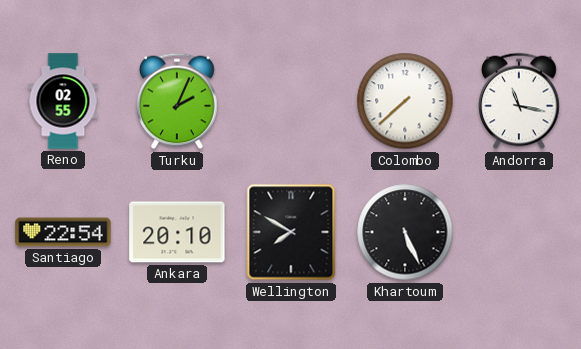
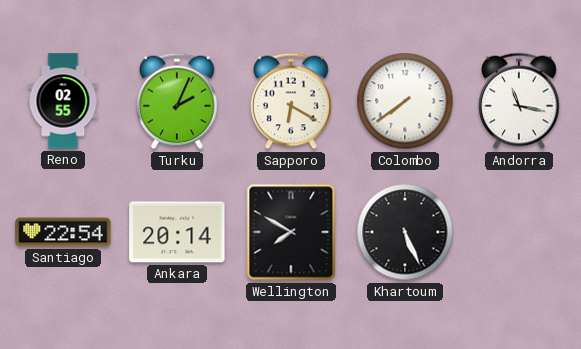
Sapporo: none -> 6:20 (291, 101)
Colombo: 7:38 -> 7:39 (405, 101)
Ankara: 20:10 -> 20:14 (177, 232)
